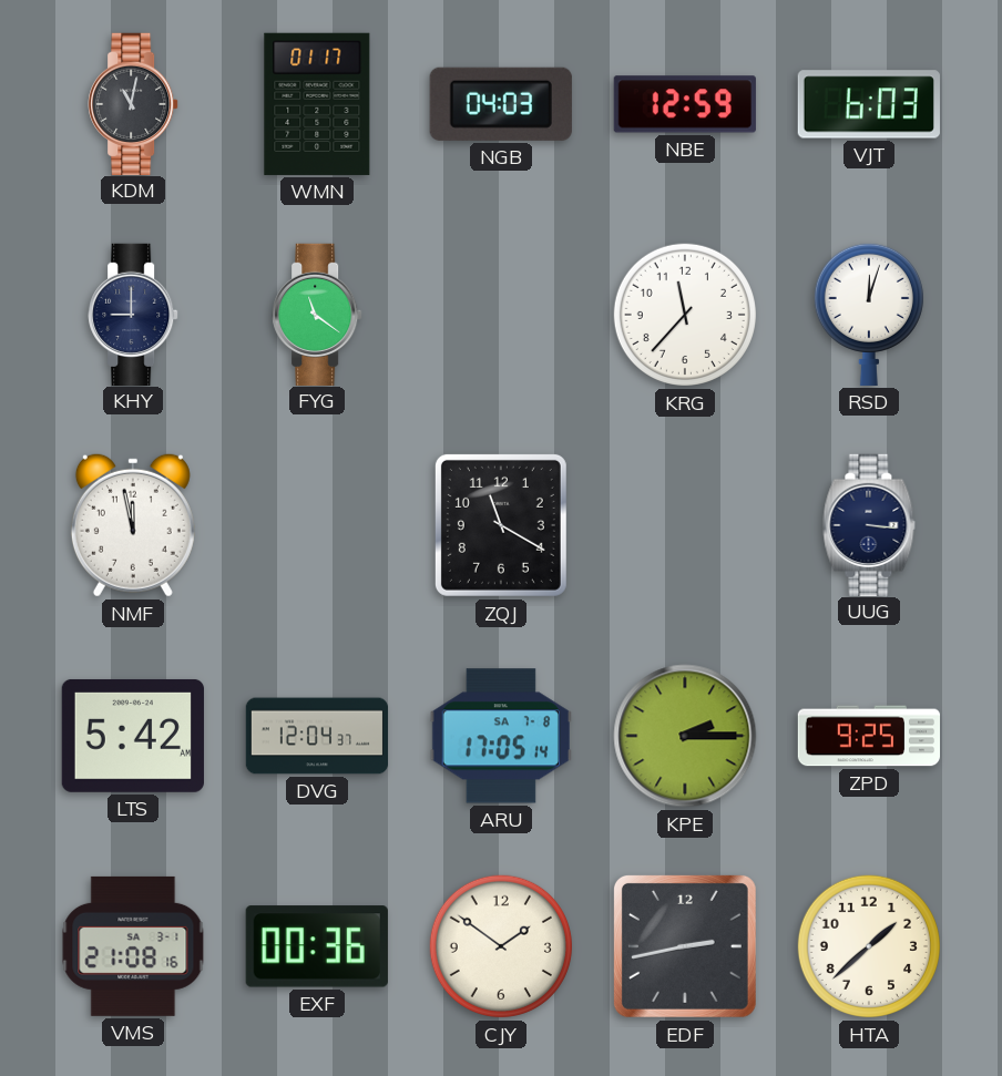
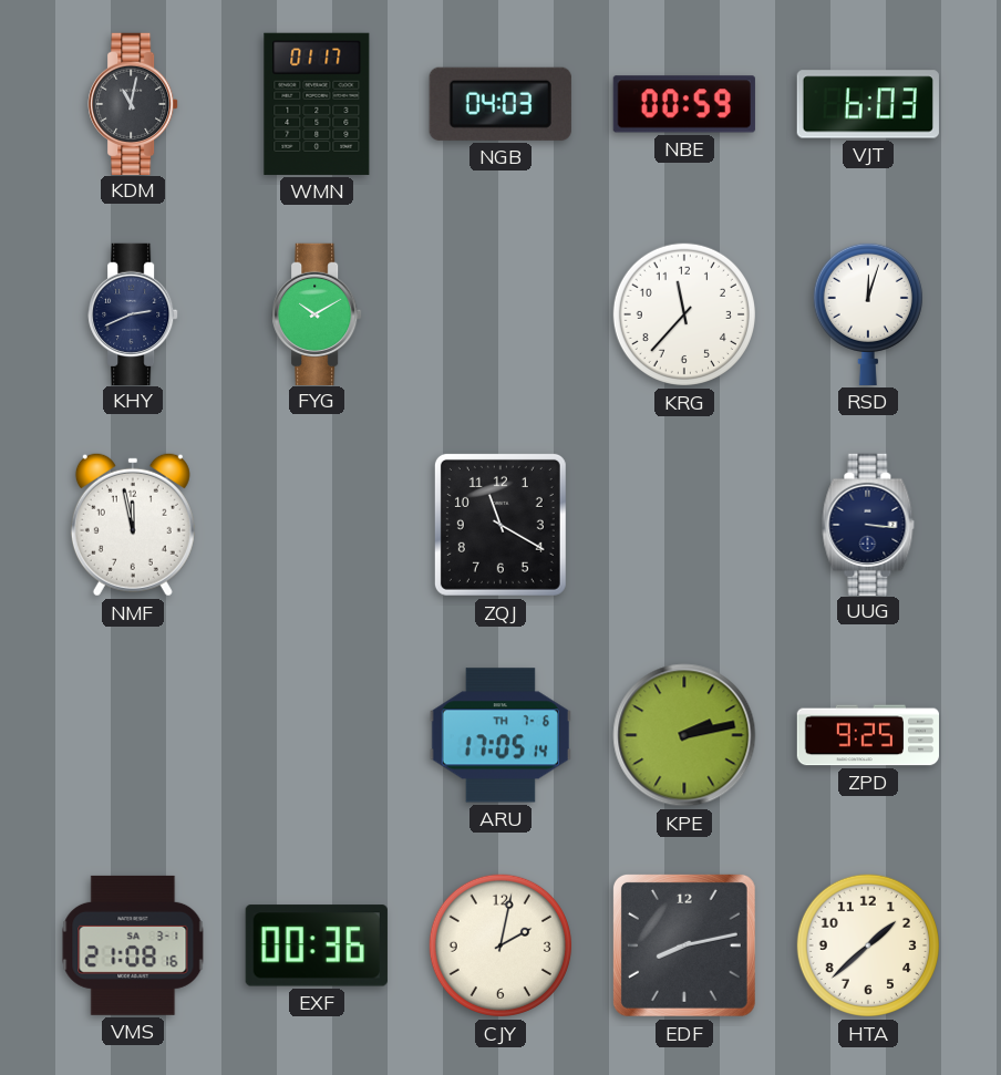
NBE: 12:59 -> 00:59 (684, 104)
KHY: 9:00 -> 2:41 (133, 313)
FYG: 11:21 -> 10:10 (317, 313)
LTS: 5:42 -> none (133, 736)
DVG: 12:04 -> none (317, 736)
ARU date: SA 7-8 -> TH 7-6 (500, 735)
KPE: 2:15 -> 2:13 (684, 735)
CJY: 1:51 -> 2:02 (500, 945)
EDF: 2:43 -> 8:13 (684, 945)
